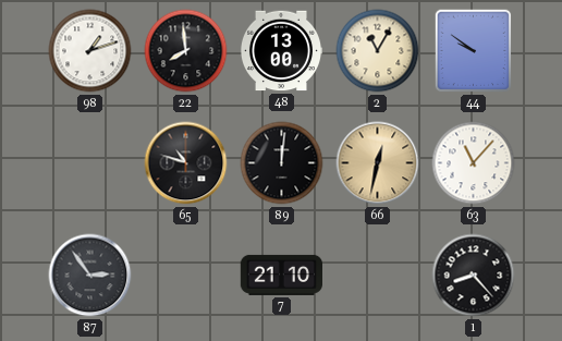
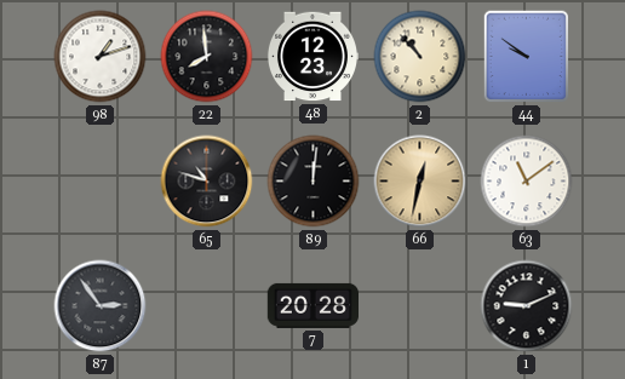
48: 13:00 -> 12:23 (311, 57)
2: 11:05 -> 10:53 (420, 57)
63: 11:07 -> 11:09 (527, 182)
7: 21:10 -> 20:28 (312, 305)
1: 8:23 -> 9:11 (527, 306)
